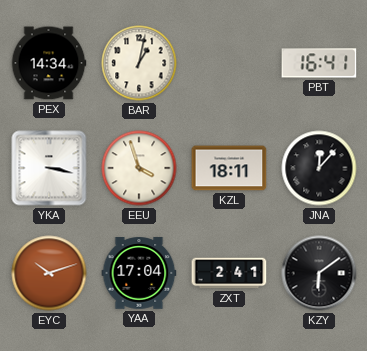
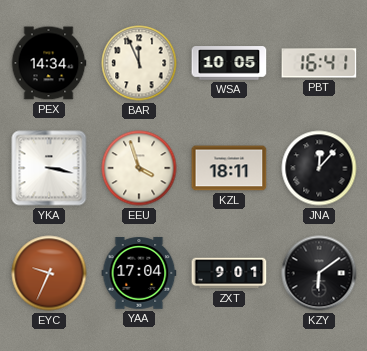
BAR: 1:02 -> 11:56 (139, 63)
WSA: none -> 10:05 (229, 63)
EYC: 10:12 -> 9:34 (49, 273)
ZXT: 2:41 -> 9:01 (229, 273)
